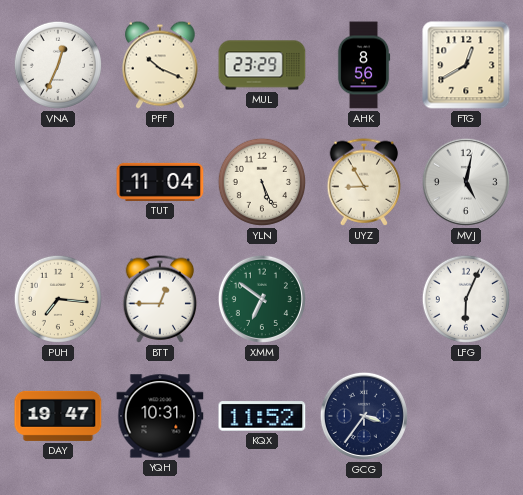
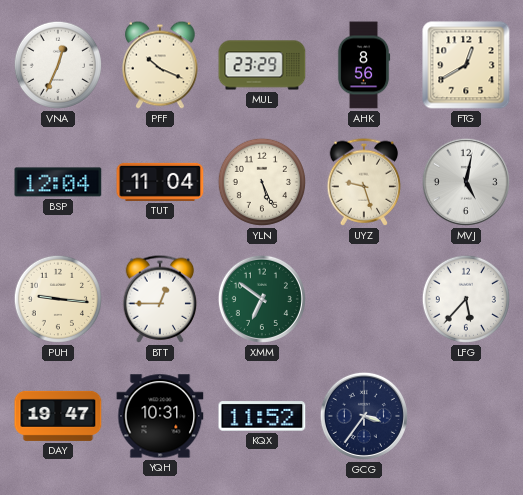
BSP: none -> 12:04 (58, 182)
UYZ: 8:55 -> 9:27 (364, 182)
PUH: 7:16 -> 9:16 (58, 299)
LFG: 6:04 -> 5:37 (466, 299)
